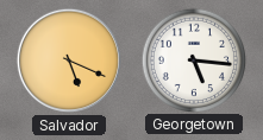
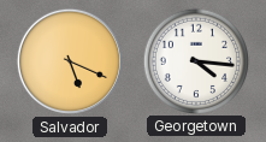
Georgetown: 5:16 -> 4:16 (195, 60)
